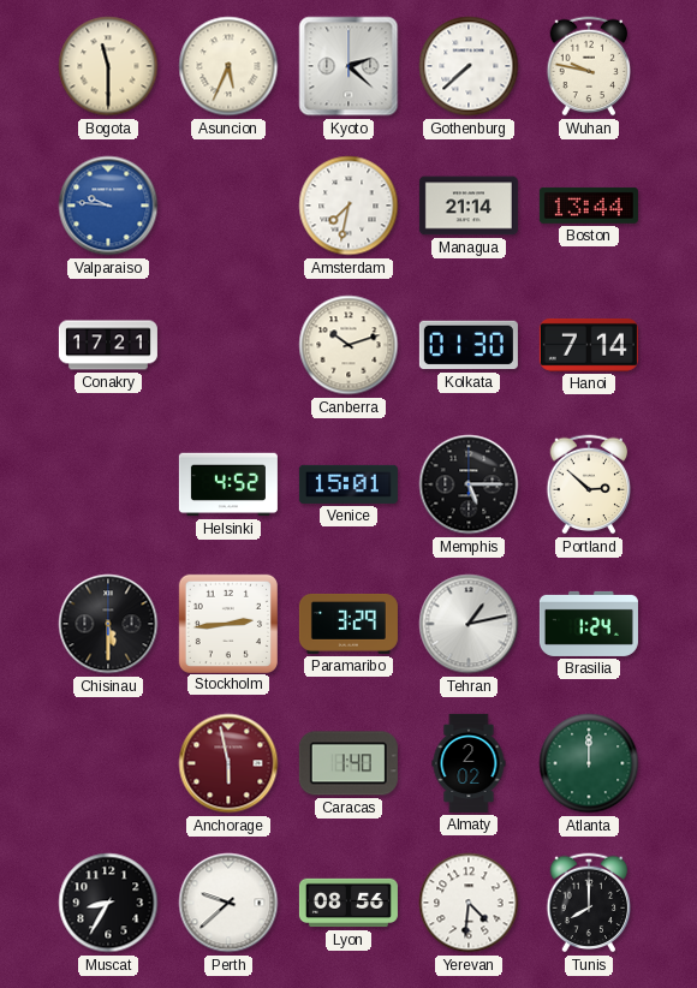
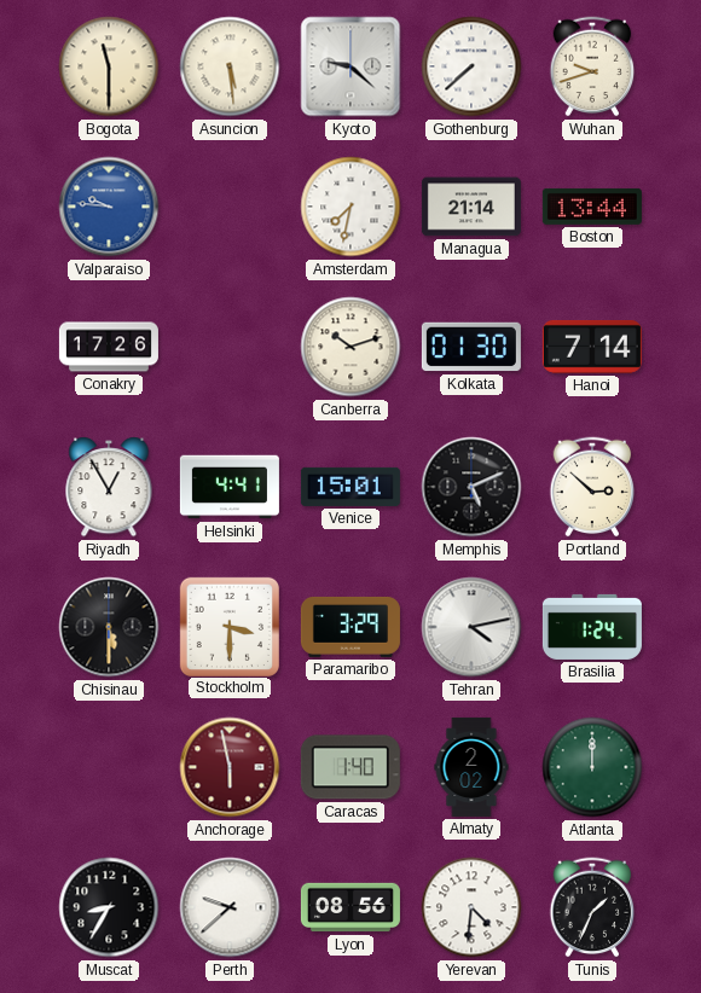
Asuncion: 5:34 -> 5:29 (230, 66)
Kyoto: 2:22 -> 9:22 (350, 66)
Wuhan: 9:47 -> 9:42 (592, 66)
Conakry: 17:21 -> 17:26 (109, 347)
Riyadh: none -> 12:55 (109, 488)
Helsinki: 4:52 -> 4:41 (230, 487)
Memphis: 5:15 -> 5:11 (471, 487)
Stockholm: 2:44 -> 3:30 (228, 626)
Tehran: 1:13 -> 4:13 (471, 627)
Tunis: 8:00 -> 1:34 (592, 907)
